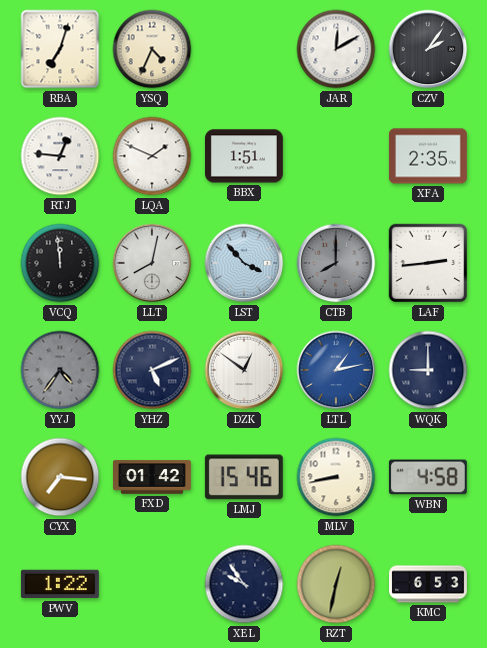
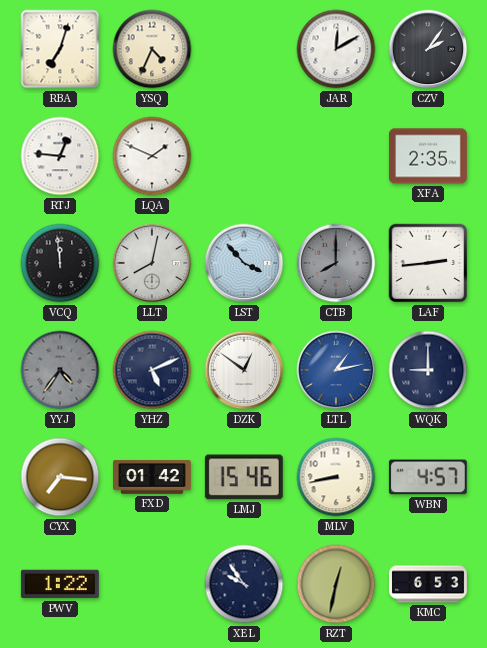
BBX: 1:51 -> none (244, 156)
WBN: 4:58 -> 4:57 (428, 477)
